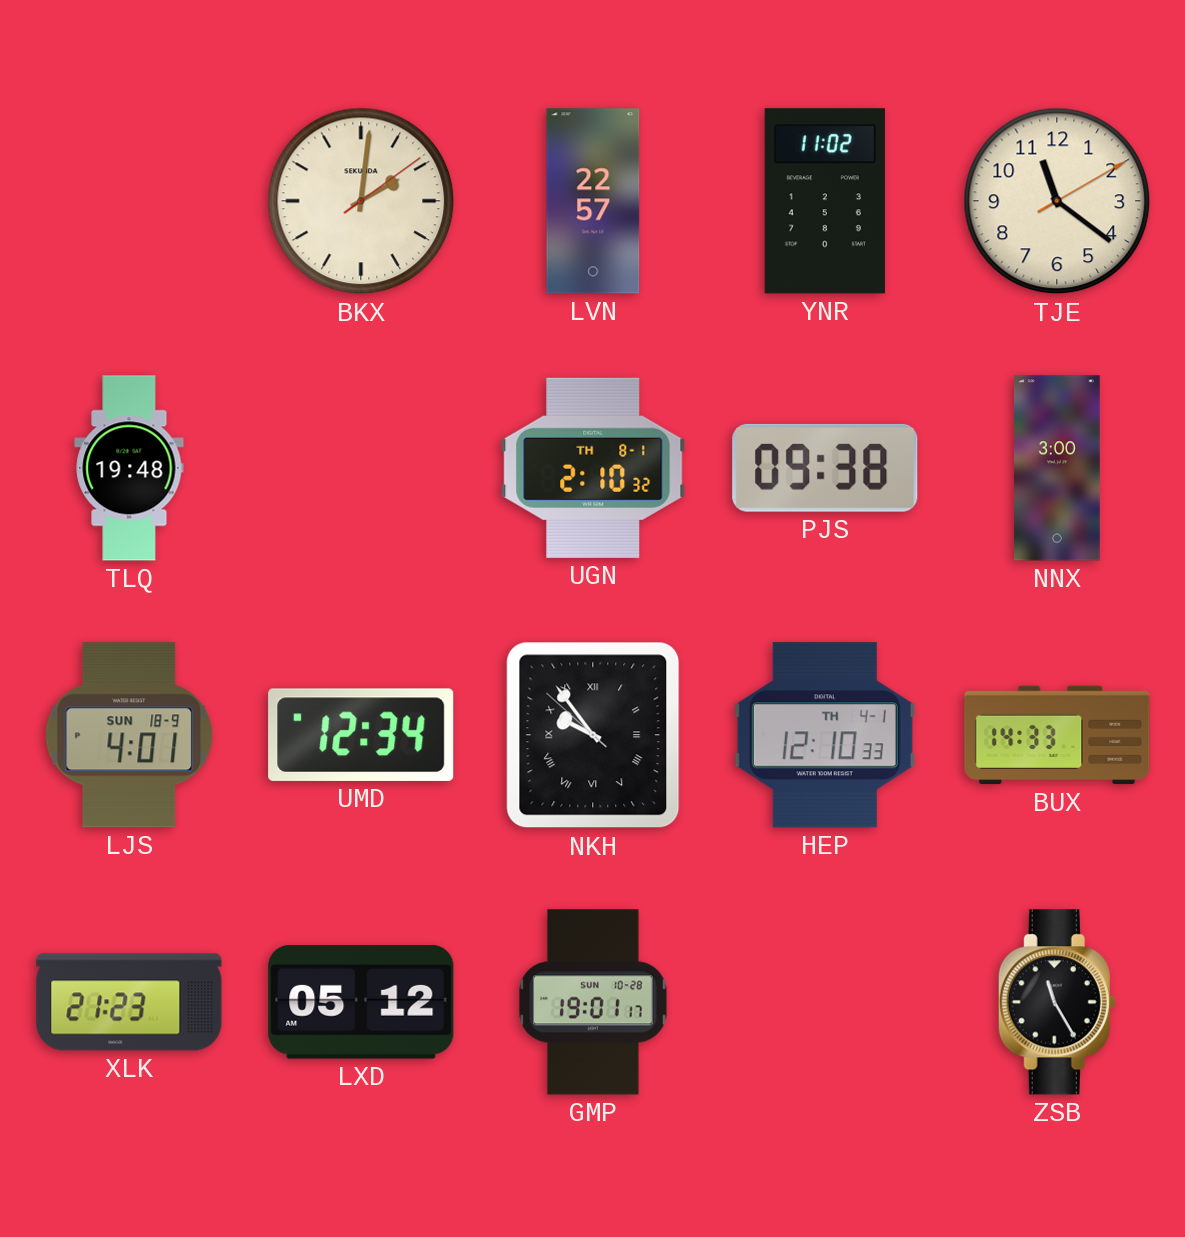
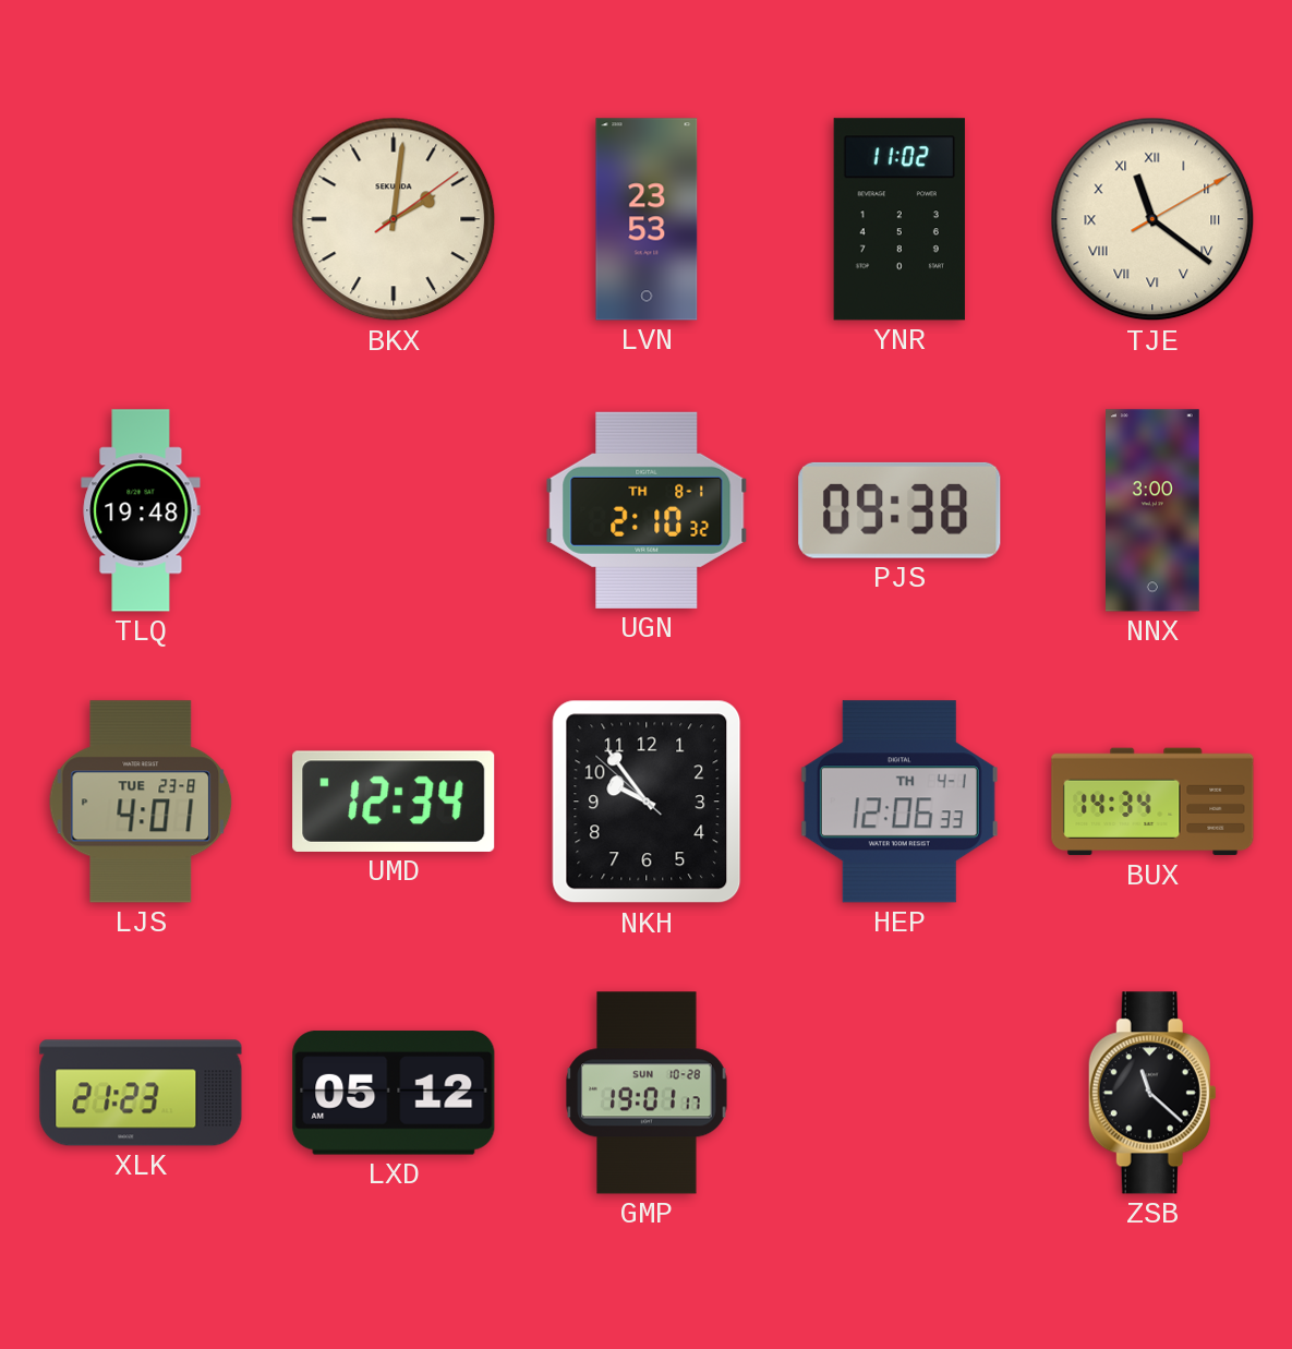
LVN: 22:57 -> 23:53 (647, 219)
TJE numerals: Arabic -> Roman (1152, 219)
LJS date: SUN 18-9 -> TUE 23-8 (141, 802)
NKH numerals: Roman -> Arabic (647, 802)
HEP: 12:10 -> 12:06 (899, 802)
BUX: 14:33 -> 14:34 (1152, 802)
ZSB: 11:25 -> 11:22 (1152, 1093)
